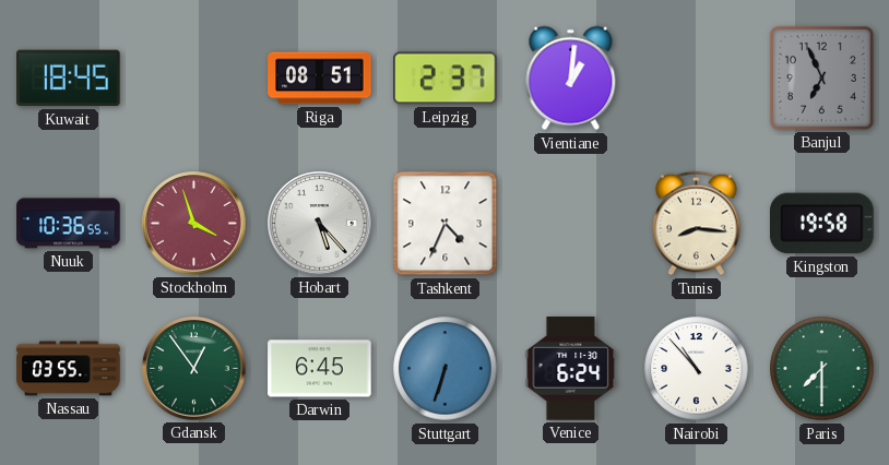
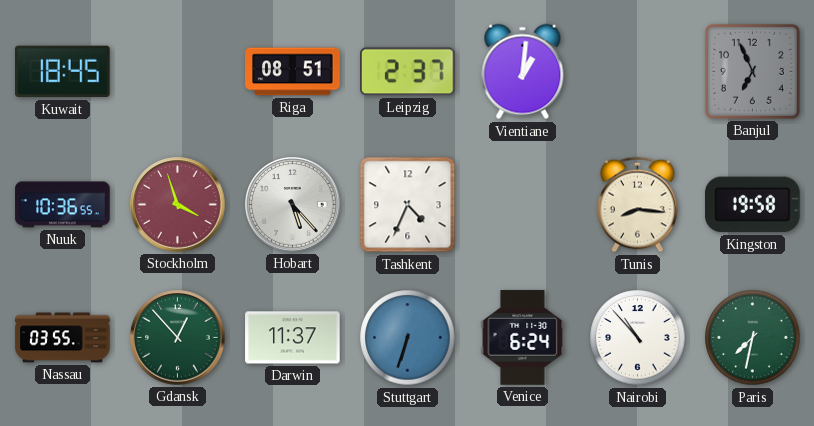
Gdansk: 12:54 -> 12:53 (178, 338)
Darwin: 6:45 -> 11:37 (293, 338)
Paris: 7:30 -> 7:32 (753, 338)
